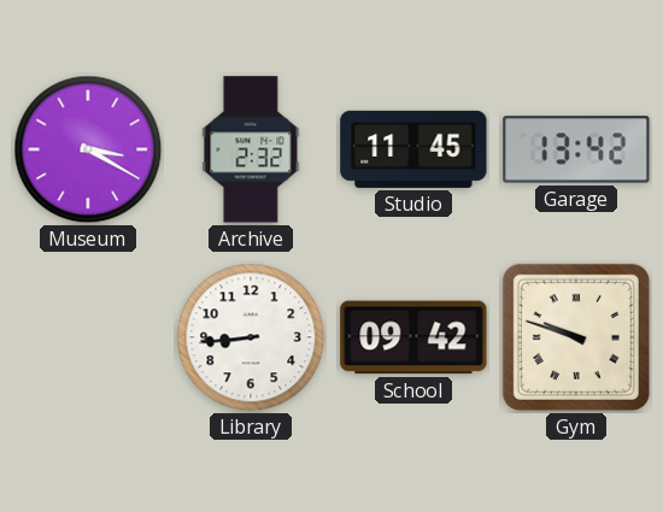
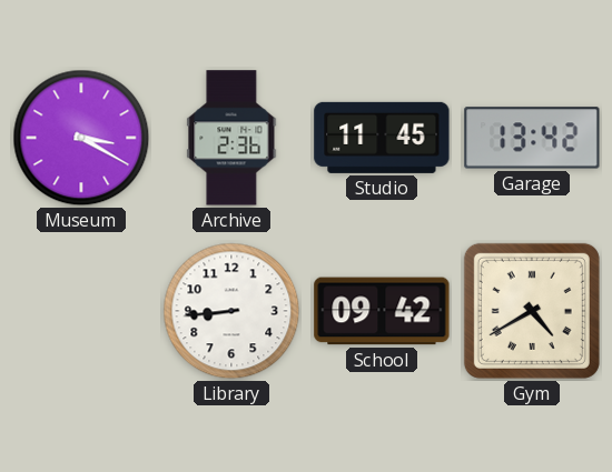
Archive: 2:32 -> 2:36 (231, 138)
Gym: 9:48 -> 4:40 (532, 311)
